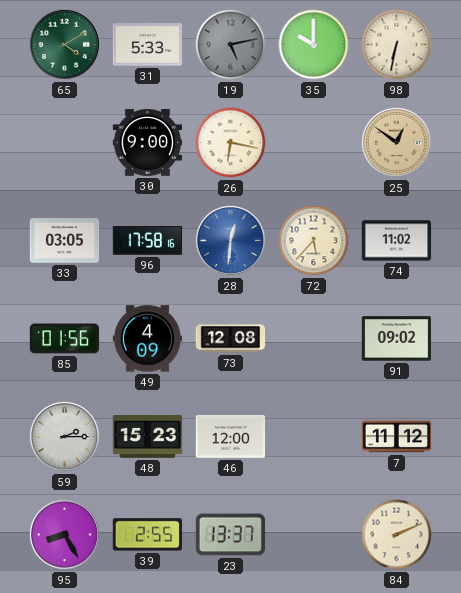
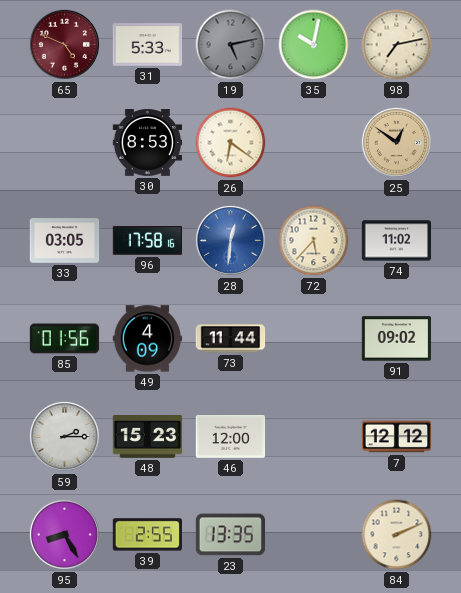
65: 4:10 -> 4:49 (64, 44)
65 dial: green -> burgundy (64, 44)
35: 10:00 -> 10:02 (314, 45)
98: 6:32 -> 7:13 (397, 45)
30: 9:00 -> 8:53 (148, 143)
26: 6:17 -> 6:21 (231, 143)
73: 12:08 -> 11:44 (231, 339)
7: 11:12 -> 12:12 (397, 437)
23: 13:37 -> 13:35 (230, 535)
